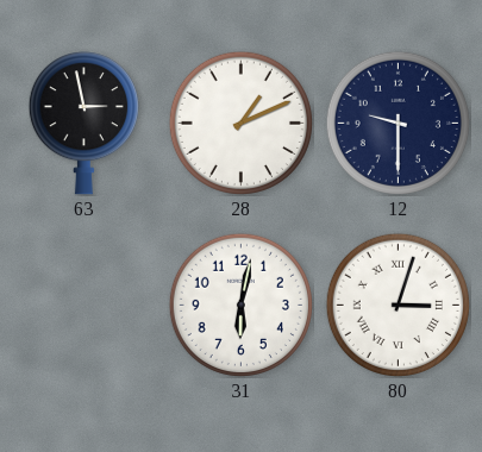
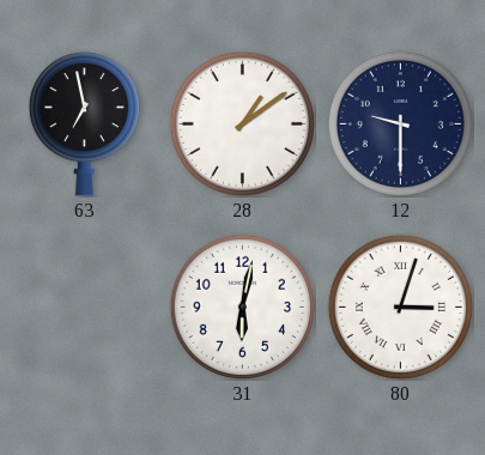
63: 2:58 -> 6:58 (84, 125)
28: 1:11 -> 1:09 (242, 123)
